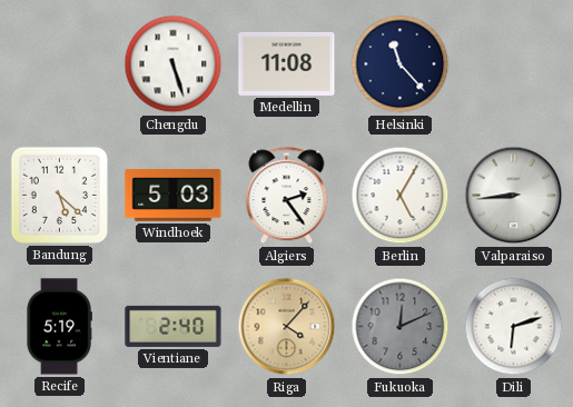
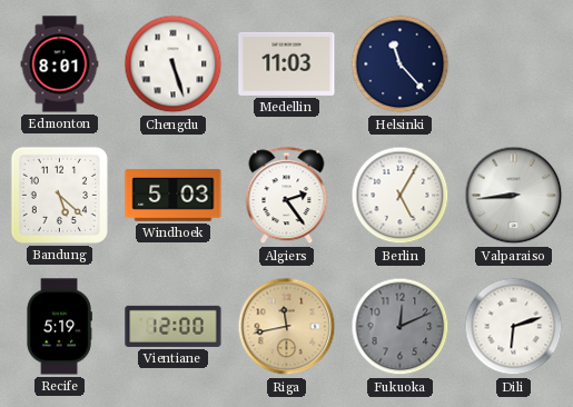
Edmonton: none -> 8:01 (60, 64)
Medellin: 11:08 -> 11:03 (287, 63)
Vientiane: 2:40 -> 12:00 (174, 326)
Riga: 4:07 -> 11:43 (287, 327)
